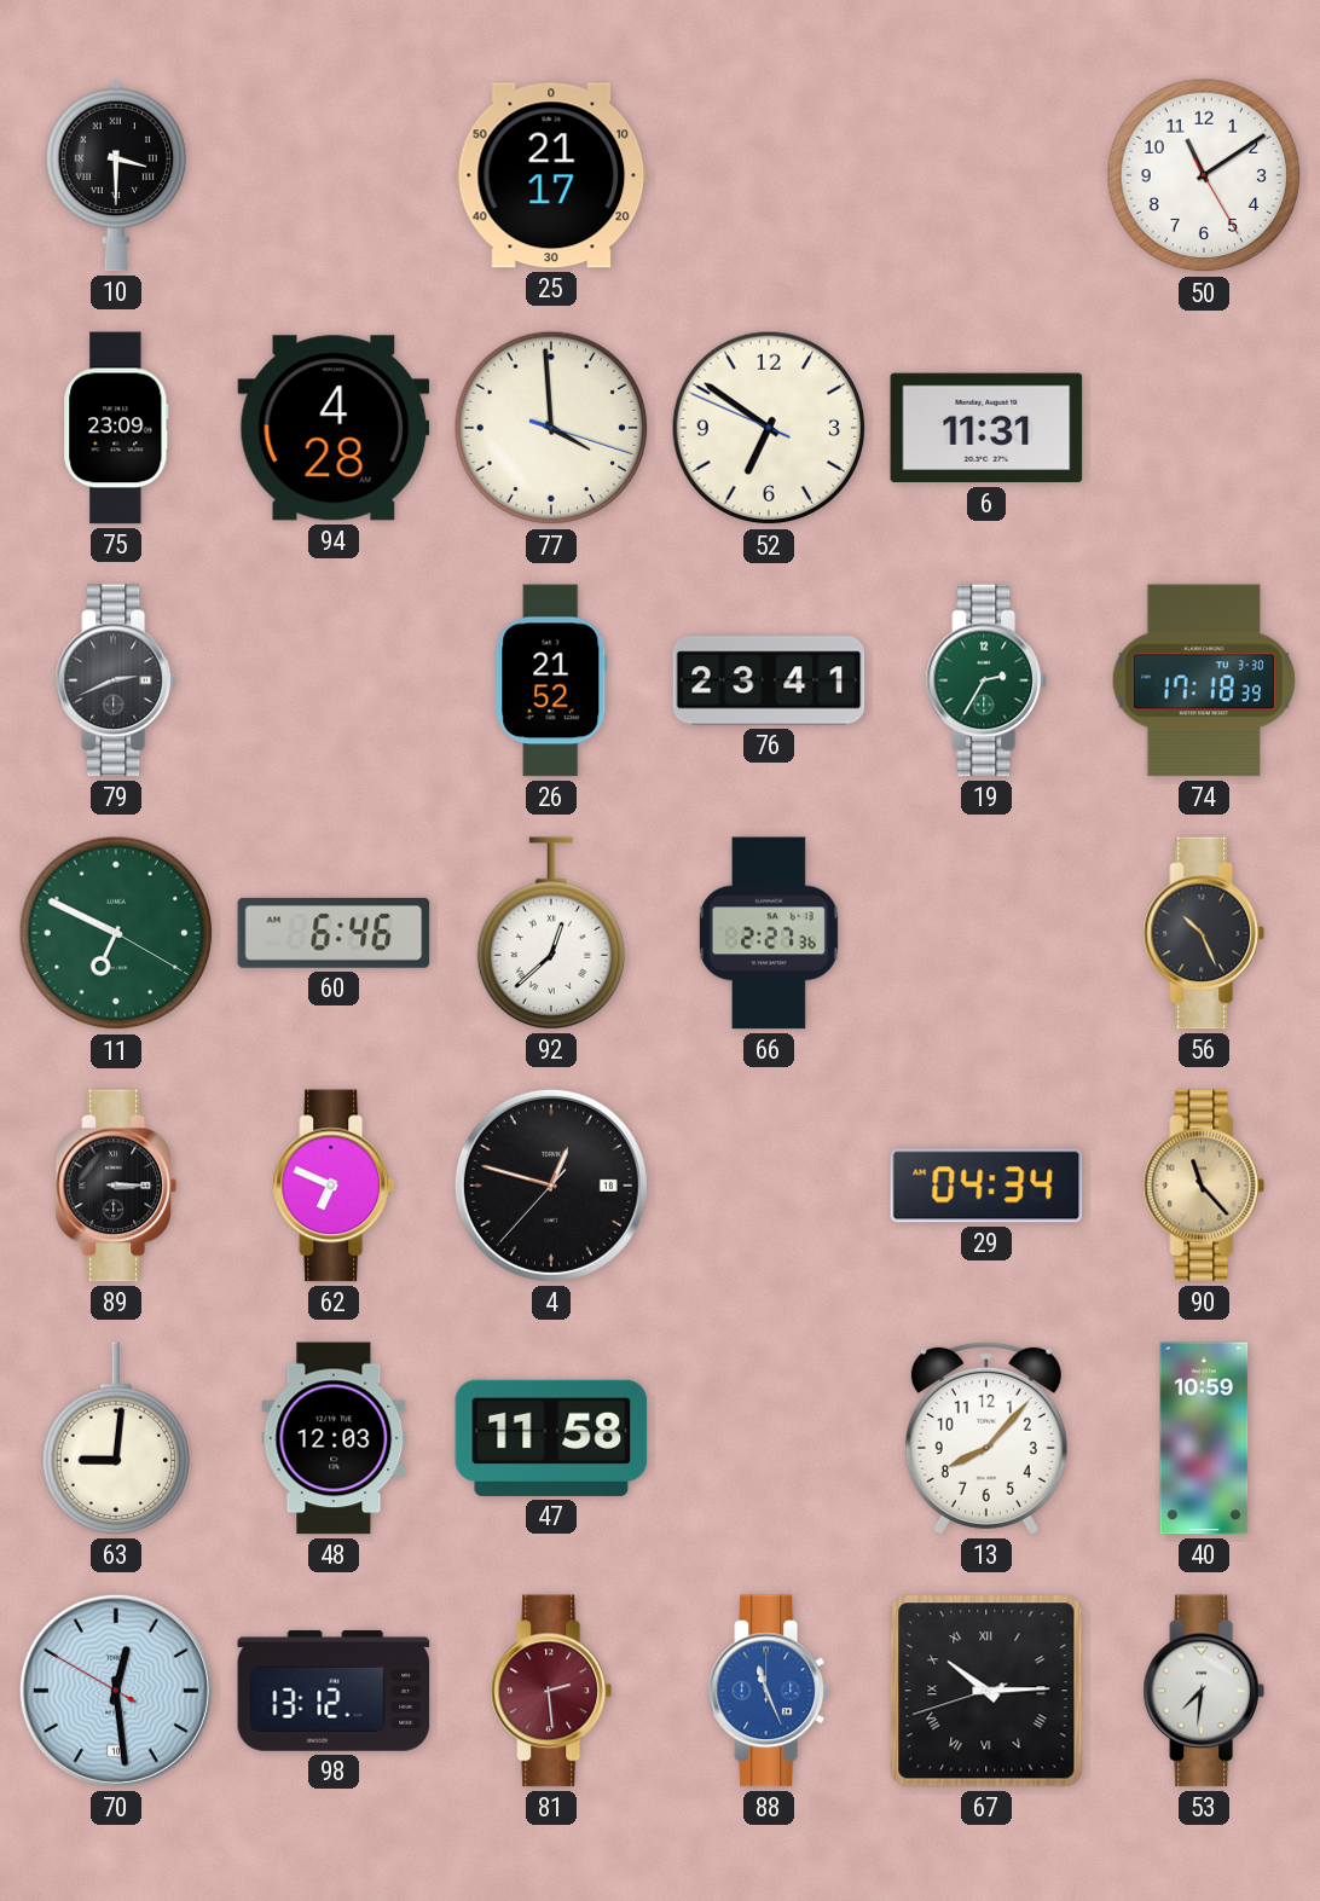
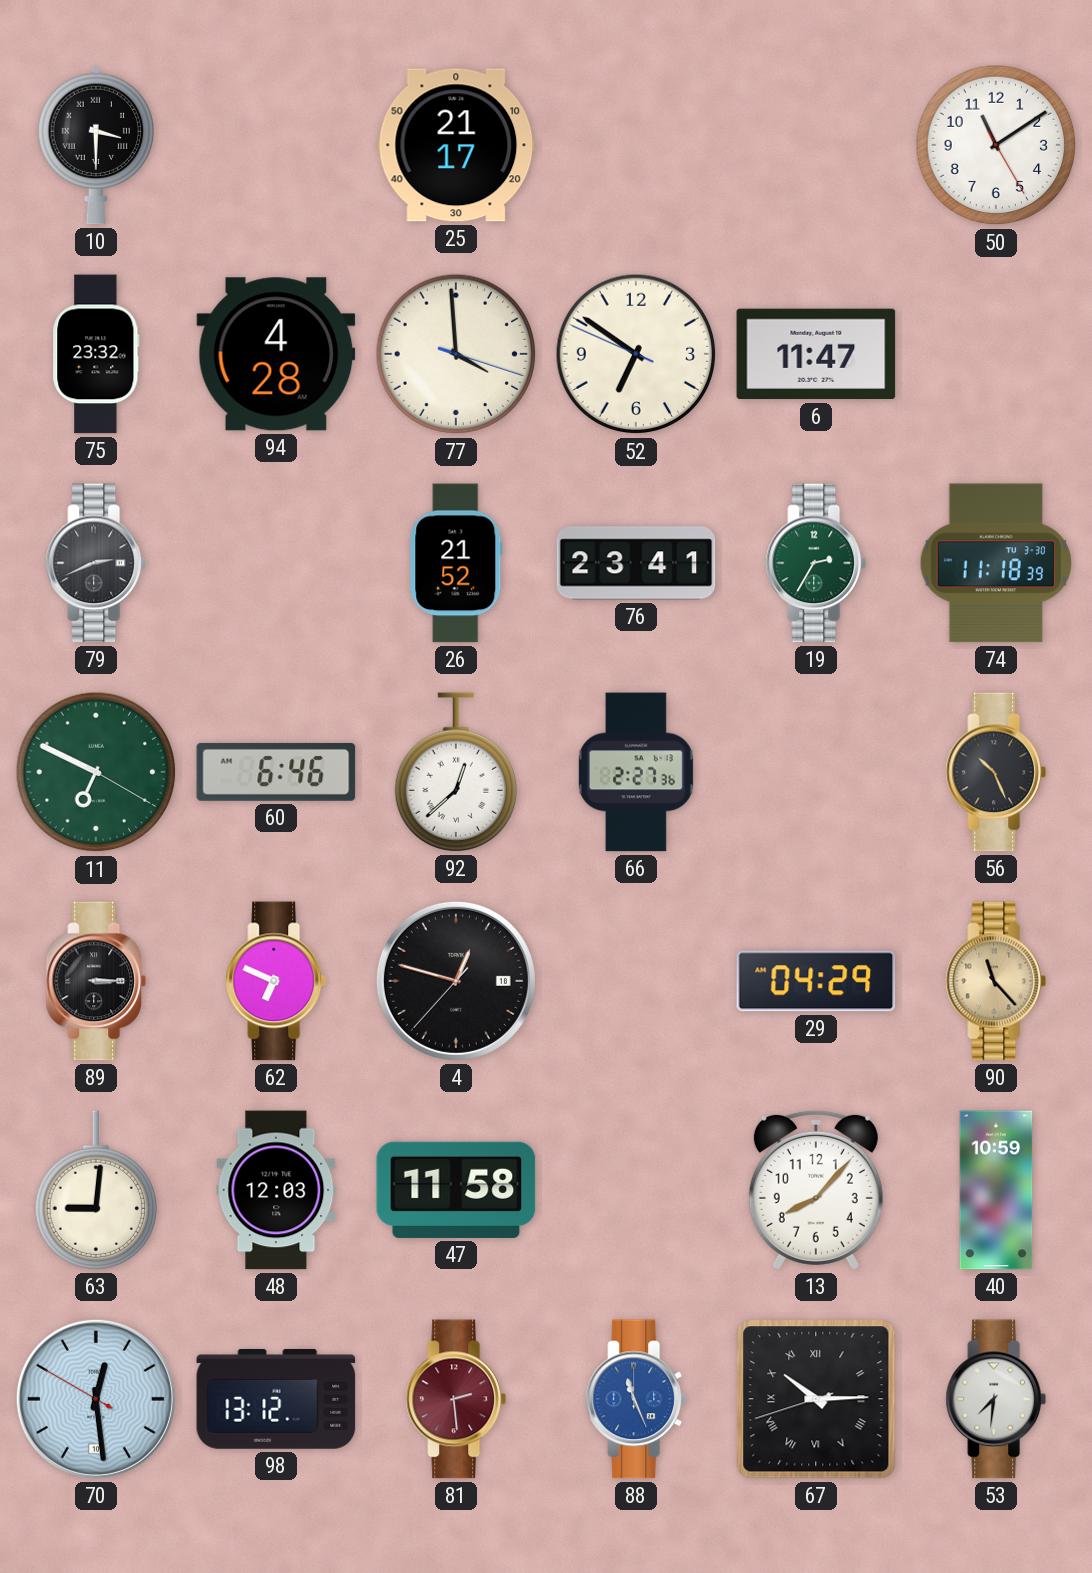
75: 23:09 -> 23:32 (96, 354)
6: 11:31 -> 11:47 (816, 354)
74: 17:18 -> 11:18 (995, 563)
29: 04:34 -> 04:29 (816, 981)
